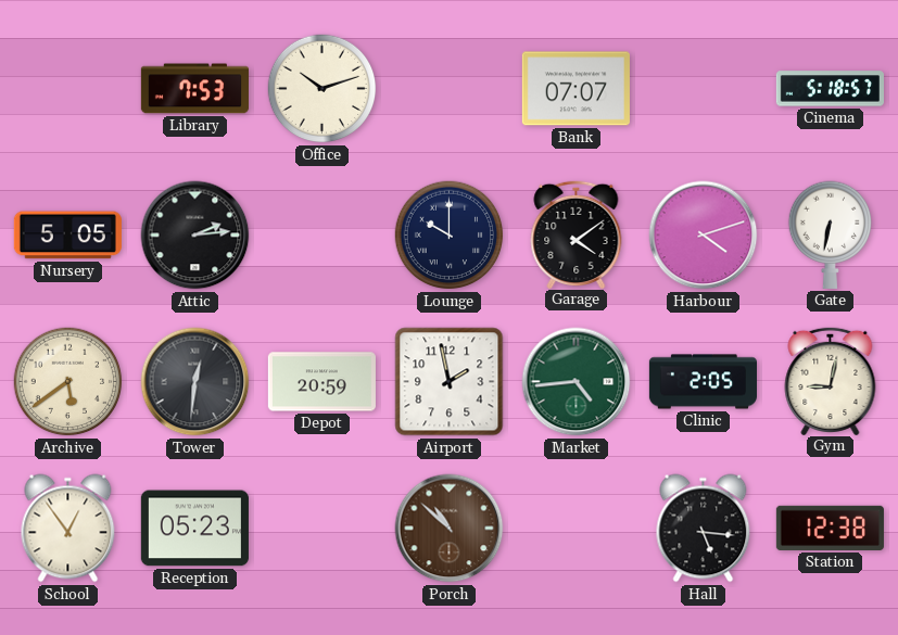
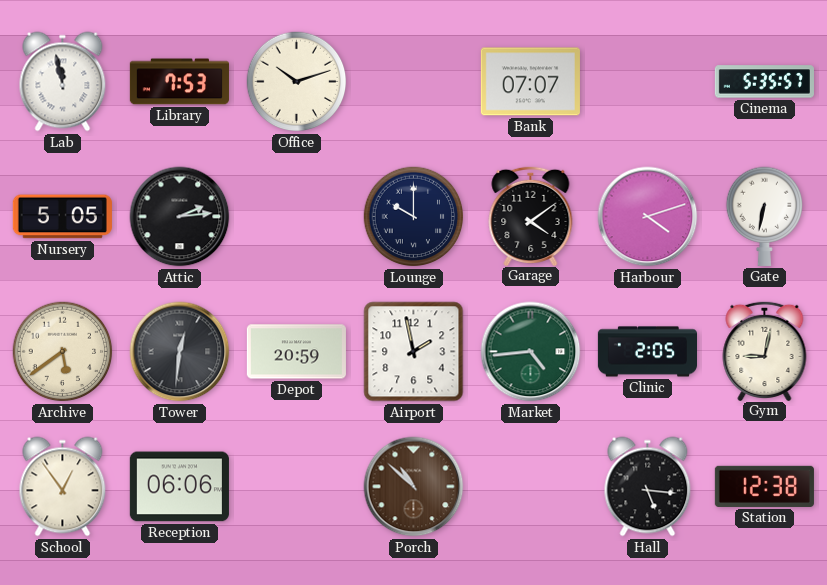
Lab: none -> 11:58 (63, 82)
Cinema: 5:18 -> 5:35 (764, 82)
Reception: 05:23 -> 06:06 (179, 487)
